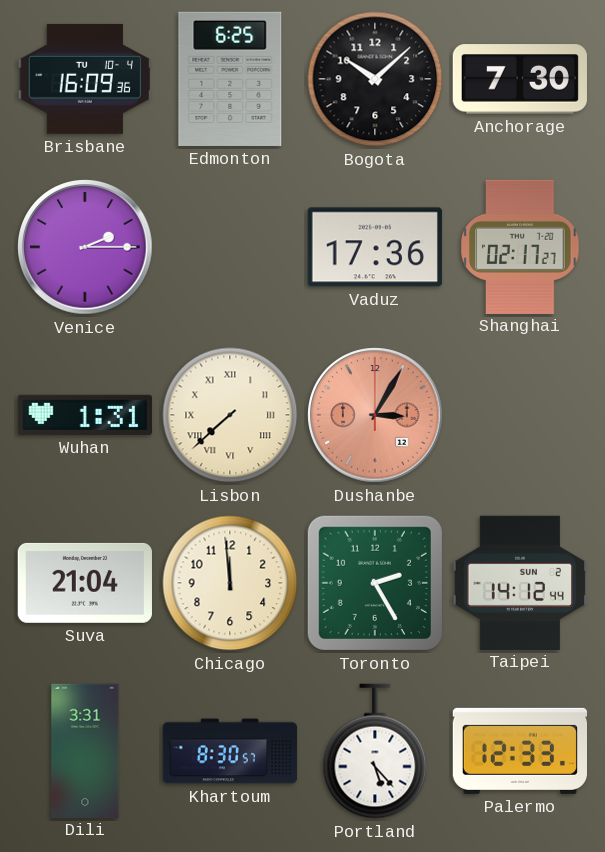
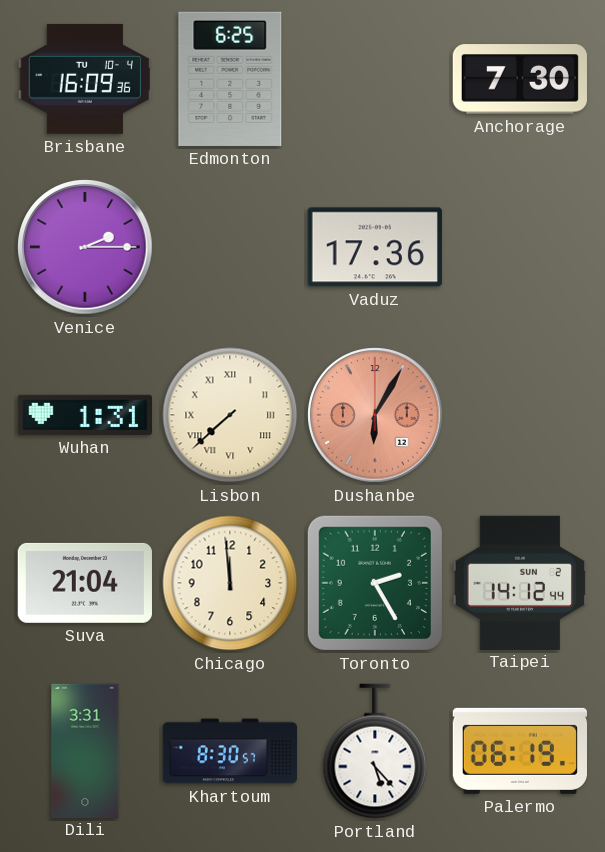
Bogota: 10:08 -> none (375, 79)
Shanghai: 02:17 -> none (520, 246)
Dushanbe: 3:05 -> 6:05 (375, 415)
Palermo: 12:33 -> 06:19 (519, 751)
